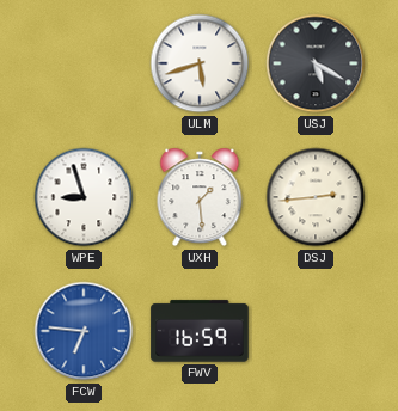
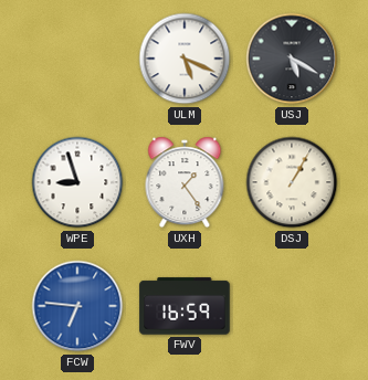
ULM: 5:42 -> 5:19 (185, 59)
UXH: 1:29 -> 1:24 (185, 182)
DSJ: 2:44 -> 1:05 (292, 182)
